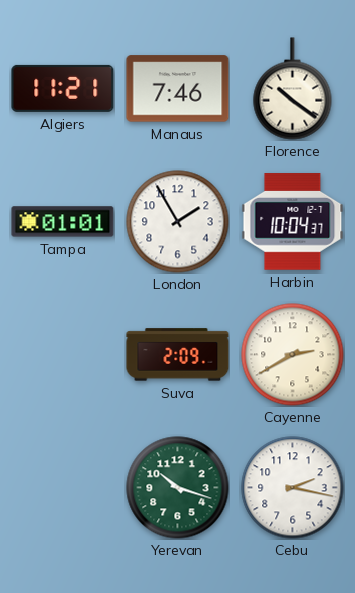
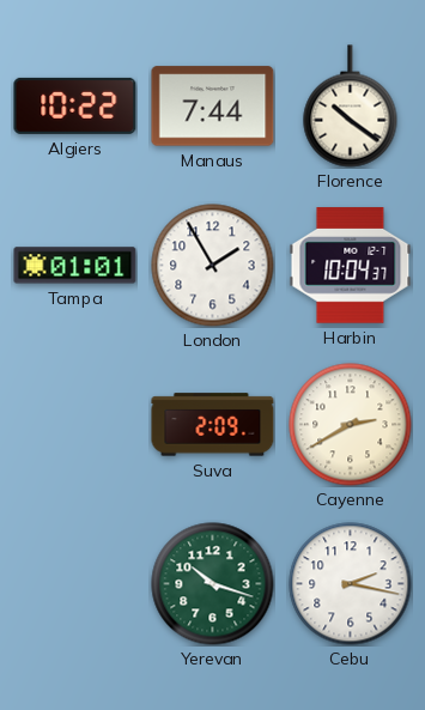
Algiers: 11:21 -> 10:22 (75, 105)
Manaus: 7:46 -> 7:44 (213, 107)
